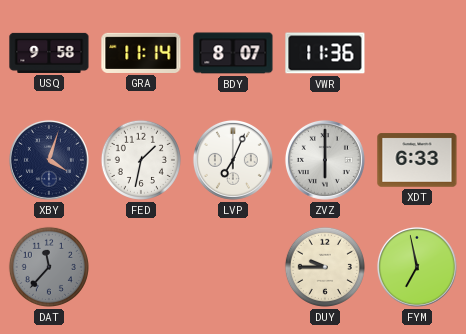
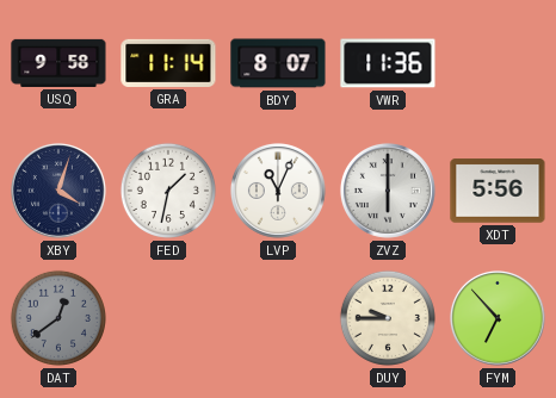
LVP: 7:04 -> 11:04 (278, 191)
XDT: 6:33 -> 5:56 (498, 191)
DAT: 11:37 -> 12:39 (58, 318)
FYM: 6:58 -> 6:53 (498, 318)
